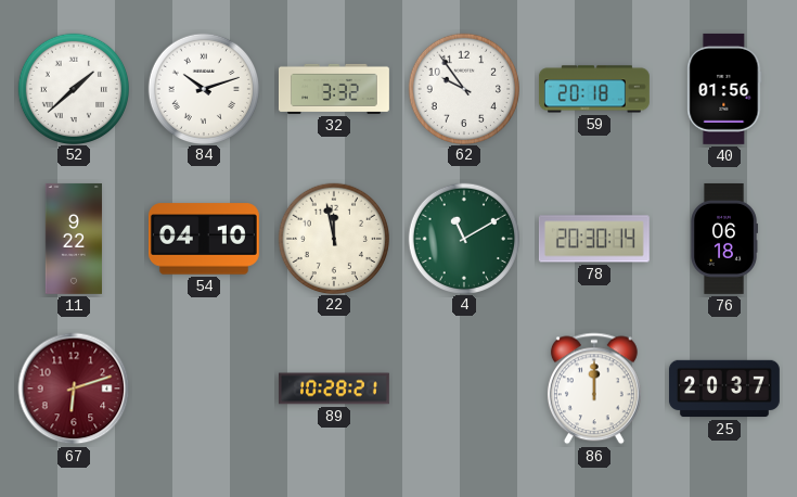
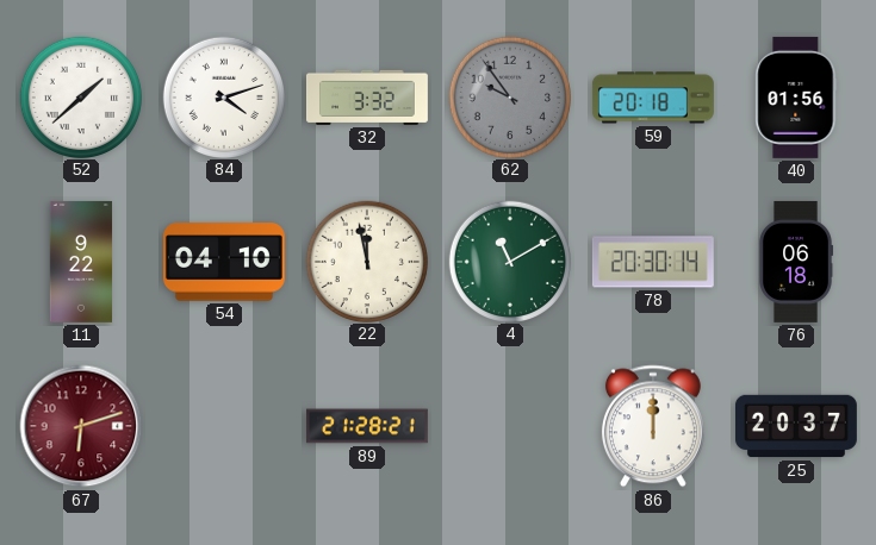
84: 10:12 -> 4:12 (223, 96)
62 dial: white -> grey (509, 96)
89: 10:28 -> 21:28 (367, 426)
